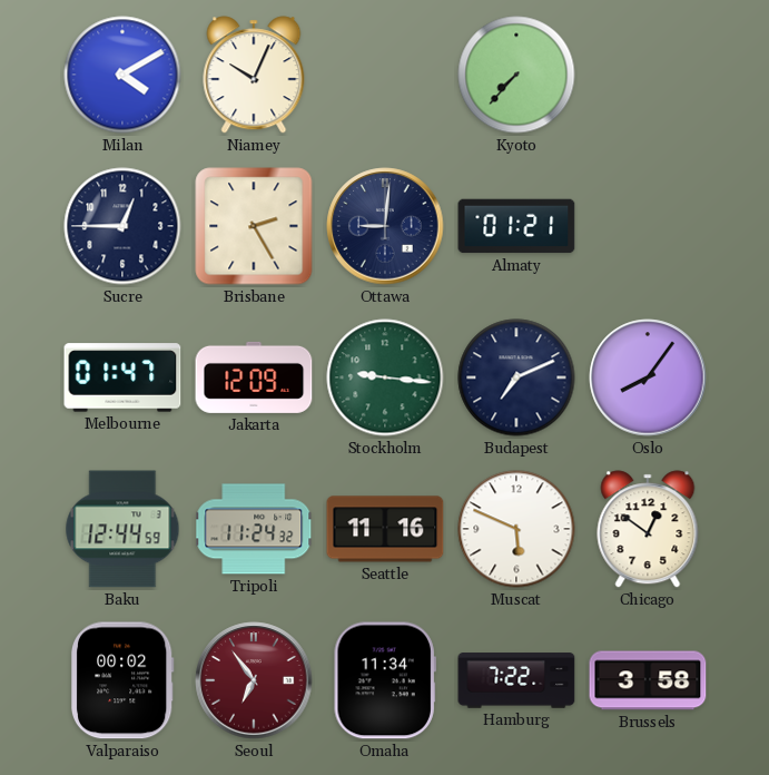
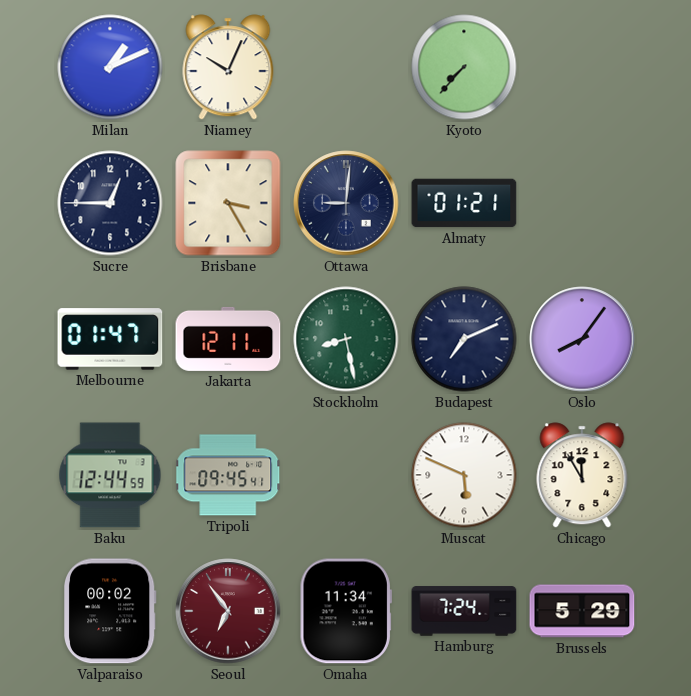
Milan: 4:10 -> 1:11 (110, 67)
Brisbane: 2:25 -> 3:25 (228, 203)
Jakarta: 12:09 -> 12:11 (228, 339)
Stockholm: 9:16 -> 8:28 (346, 339)
Tripoli: 11:24 -> 09:45 (228, 475)
Seattle: 11:16 -> none (385, 529)
Chicago: 12:51 -> 11:55 (582, 475)
Hamburg: 7:22 -> 7:24 (464, 611)
Brussels: 3:58 -> 5:29 (582, 611)
